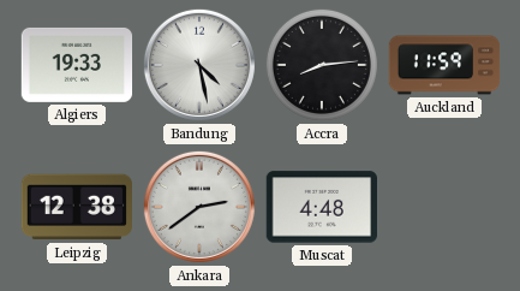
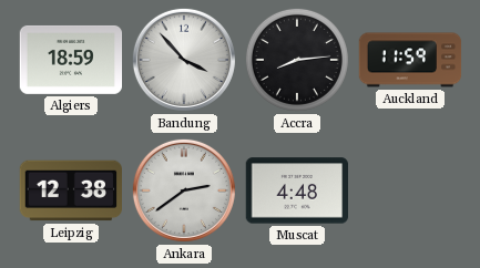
Algiers: 19:33 -> 18:59 (71, 60)
Bandung: 4:28 -> 3:53 (184, 60)
